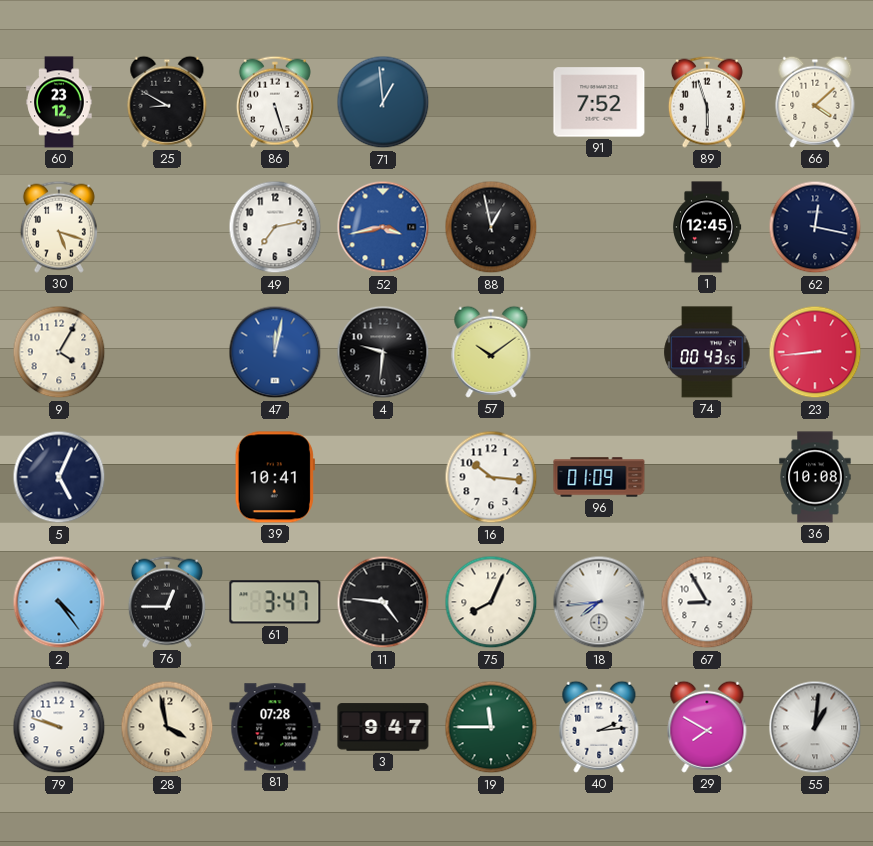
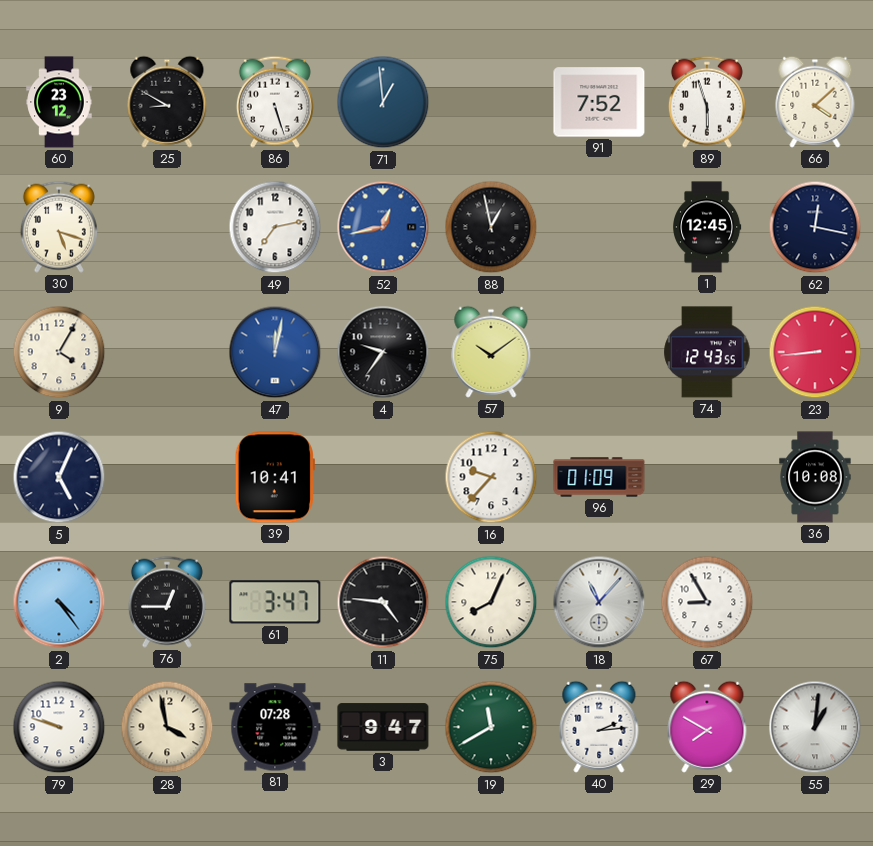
52: 3:43 -> 12:43 (383, 227)
4: 9:31 -> 9:36 (383, 352)
74: 00:43 -> 12:43 (707, 352)
16: 10:16 -> 9:37 (491, 477)
18: 7:44 -> 11:07 (599, 602)
19: 11:45 -> 11:40 (491, 727)
